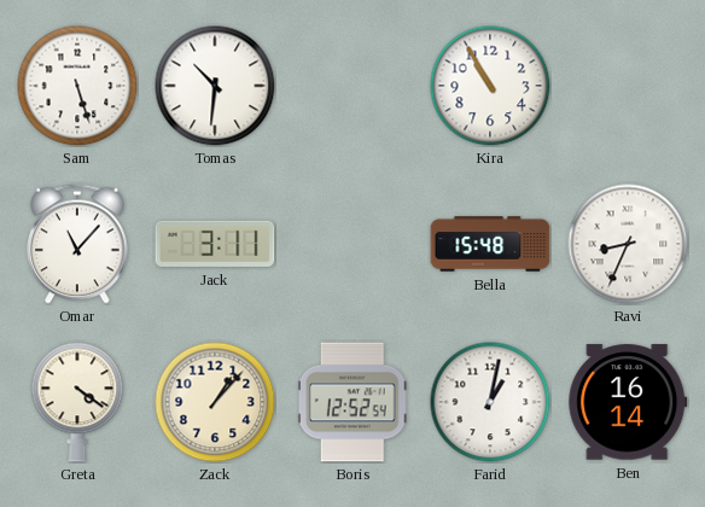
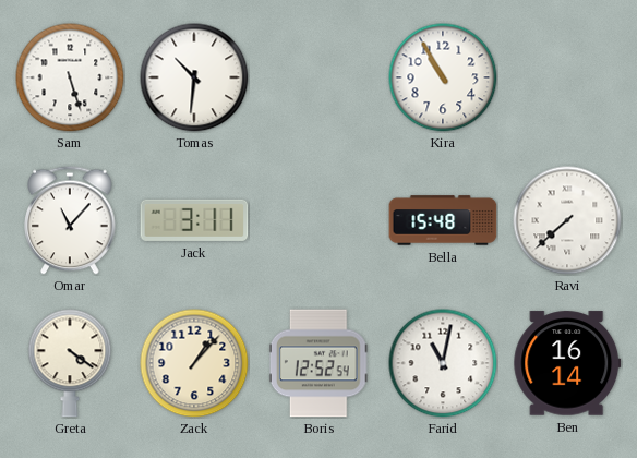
Ravi: 8:34 -> 7:38 (567, 220)
Farid: 1:02 -> 11:02 (443, 363)
